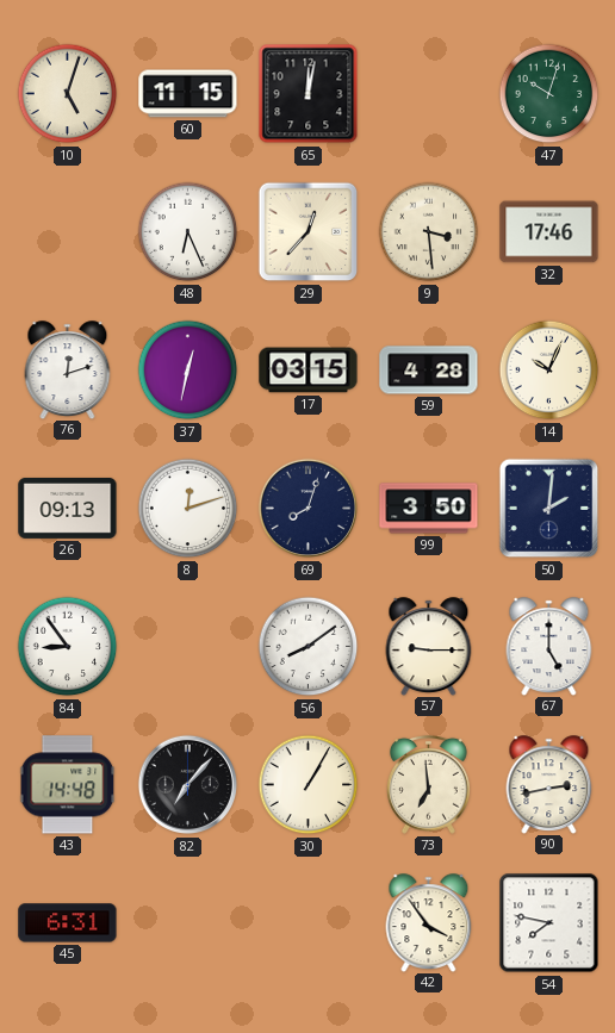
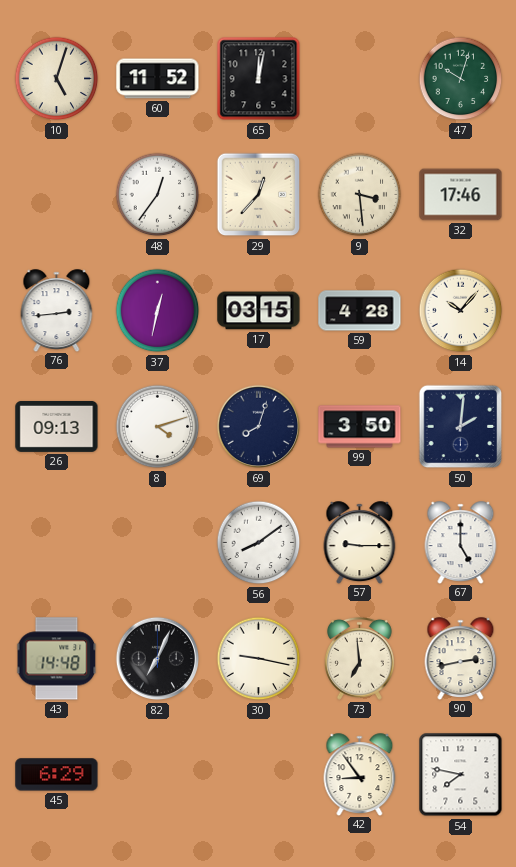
60: 11:15 -> 11:52 (158, 79)
48: 6:26 -> 12:36 (158, 195)
76: 12:12 -> 2:44 (57, 310)
14: 10:04 -> 10:07 (461, 311)
8: 12:12 -> 4:12 (158, 427)
84: 8:54 -> none (68, 647)
82: 7:07 -> 7:04 (158, 659)
30: 1:05 -> 9:17 (259, 659)
45: 6:31 -> 6:29 (57, 775)
42: 3:54 -> 8:54 (360, 774)
